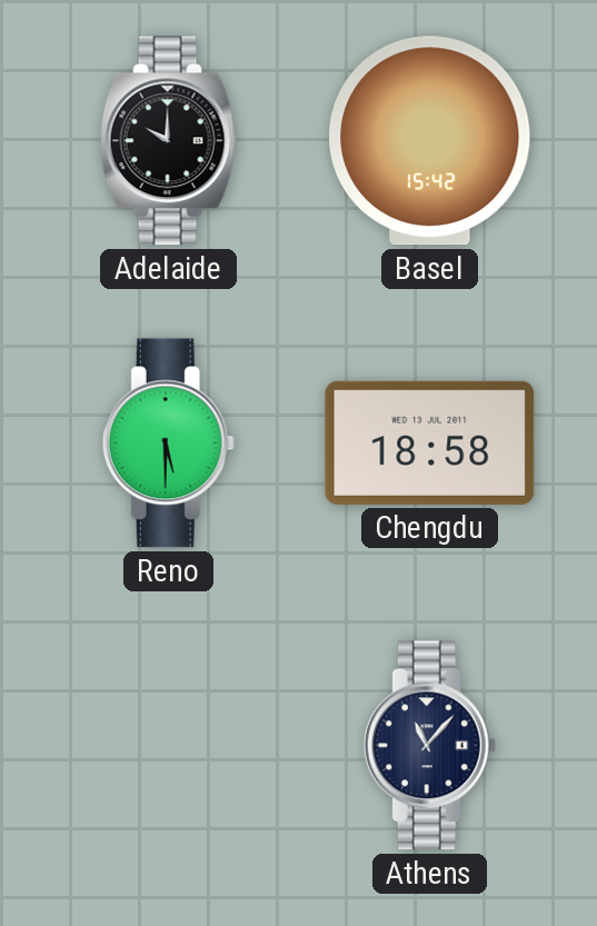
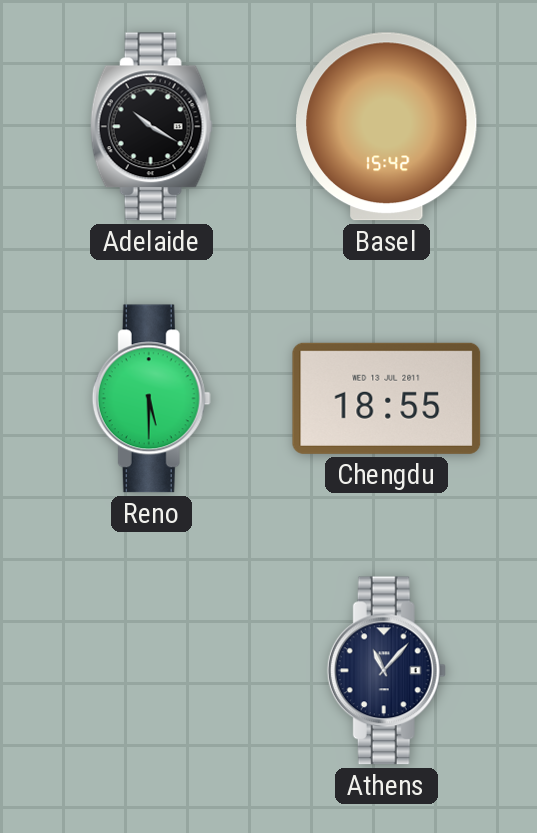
Adelaide: 10:00 -> 10:20 (151, 127)
Chengdu: 18:58 -> 18:55 (387, 398)
